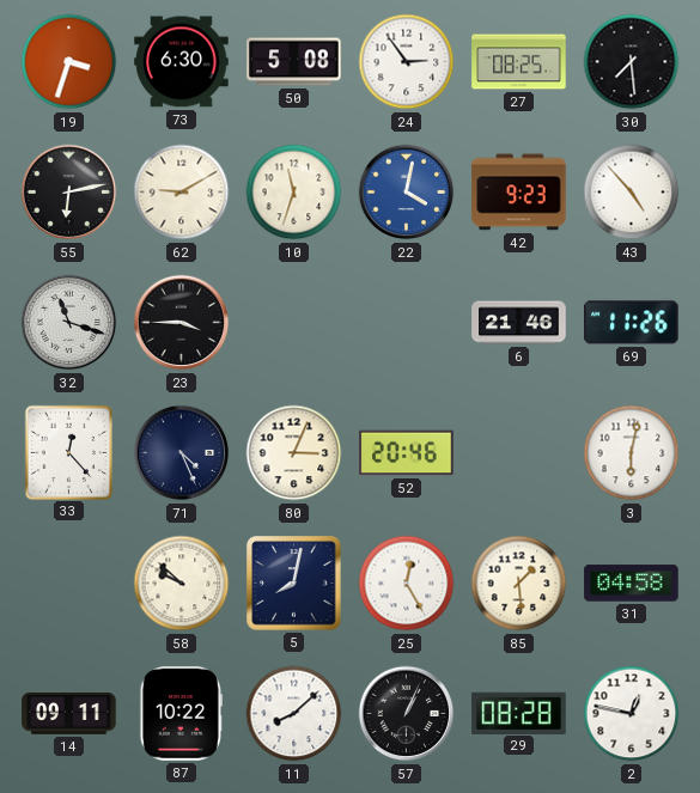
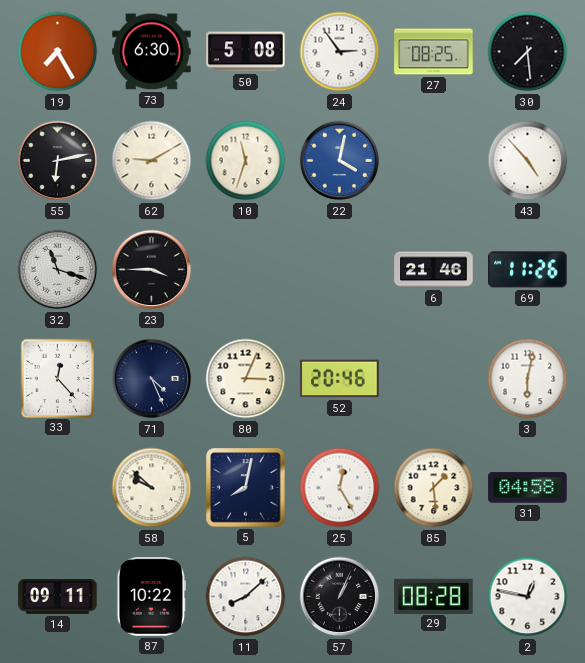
19: 3:33 -> 7:25 (58, 52)
42: 9:23 -> none (519, 193)
